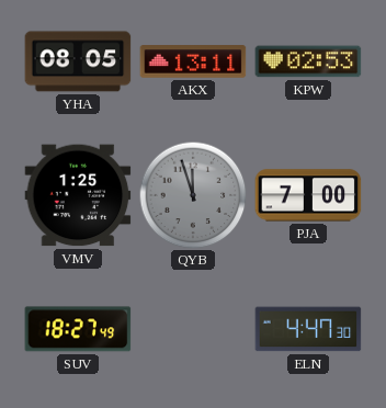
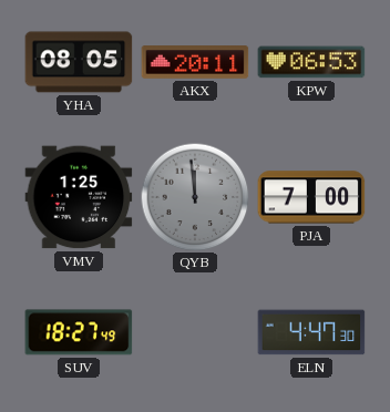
AKX: 13:11 -> 20:11 (195, 62)
KPW: 02:53 -> 06:53 (311, 62)
QYB: 11:57 -> 11:59 (195, 197)
